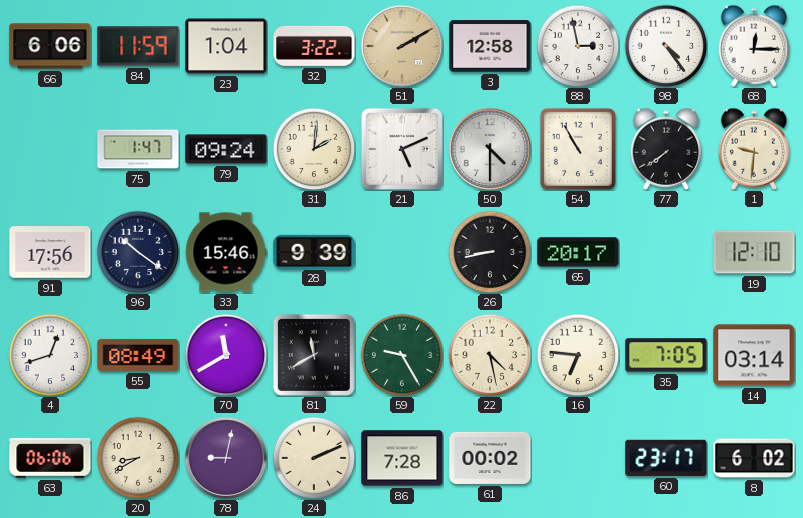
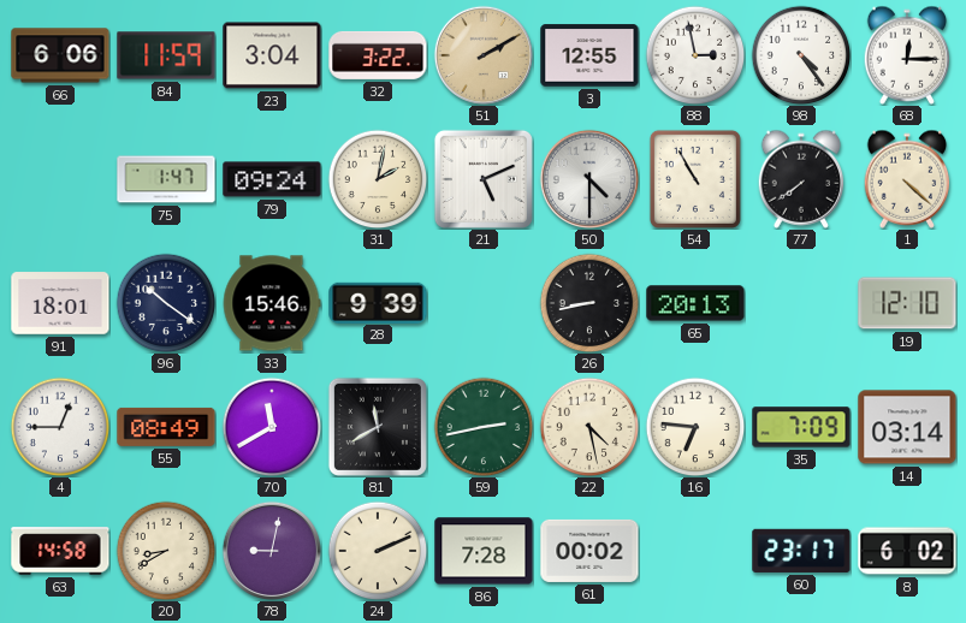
23: 1:04 -> 3:04 (272, 55)
3: 12:58 -> 12:55 (589, 55)
31: 2:01 -> 2:02 (378, 179)
1: 9:31 -> 4:22 (907, 179)
91: 17:56 -> 18:01 (60, 303)
65: 20:17 -> 20:13 (695, 303)
4: 12:42 -> 12:45 (60, 427)
59: 9:25 -> 2:43 (484, 427)
35: 7:05 -> 7:09 (801, 427)
63: 06:06 -> 14:58 (60, 551)
